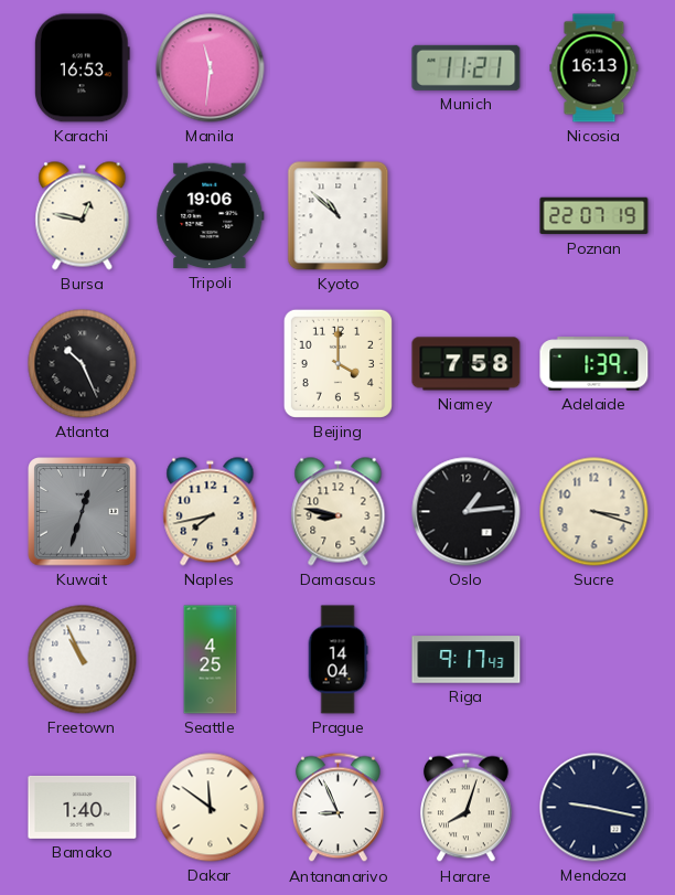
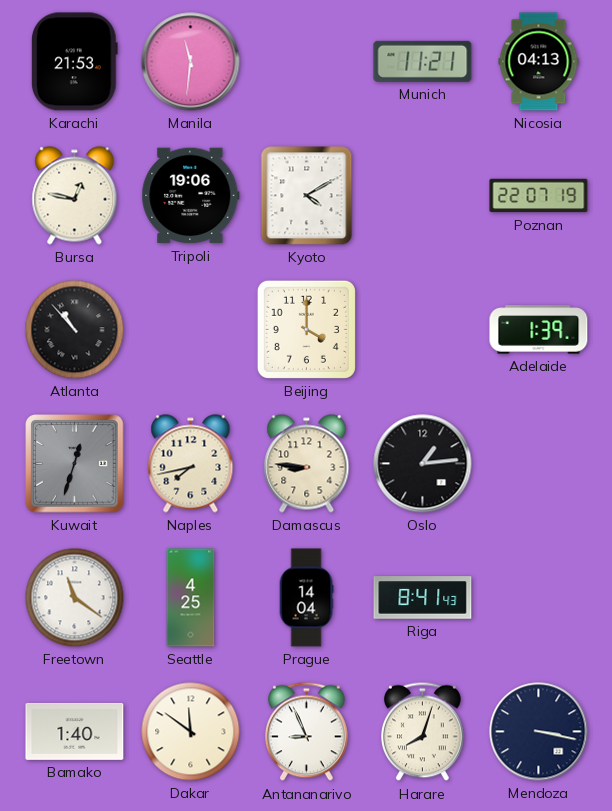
Karachi: 16:53 -> 21:53 (74, 62)
Nicosia: 16:13 -> 04:13 (539, 62)
Kyoto: 10:52 -> 4:10 (307, 196)
Atlanta: 10:26 -> 10:53 (75, 330)
Niamey: 7:58 -> none (467, 364)
Damascus: 8:47 -> 8:46 (307, 464)
Sucre: 3:18 -> none (594, 512)
Freetown: 10:56 -> 11:21 (75, 598)
Riga: 9:17 -> 8:41 (423, 598)
Mendoza: 9:17 -> 3:17 (539, 732)
